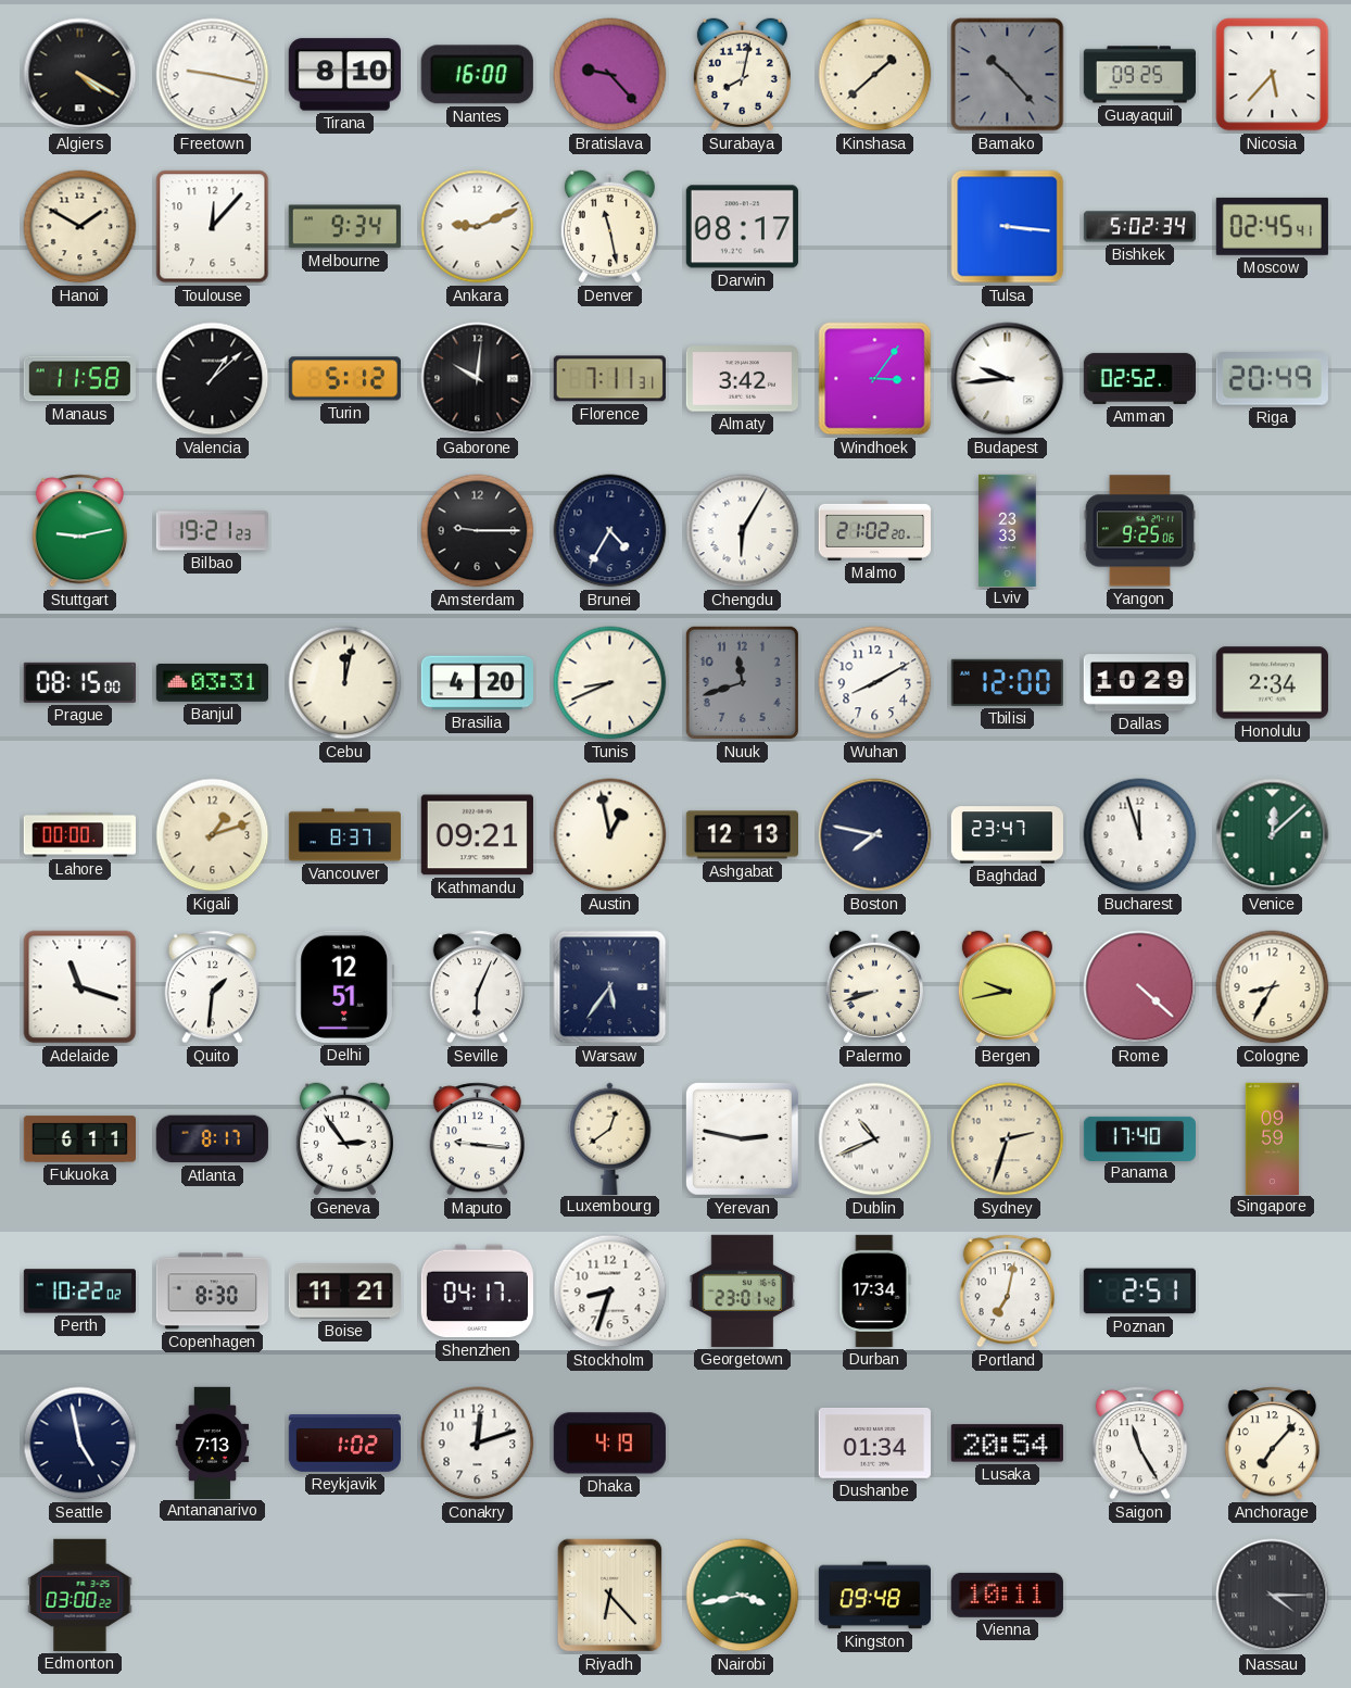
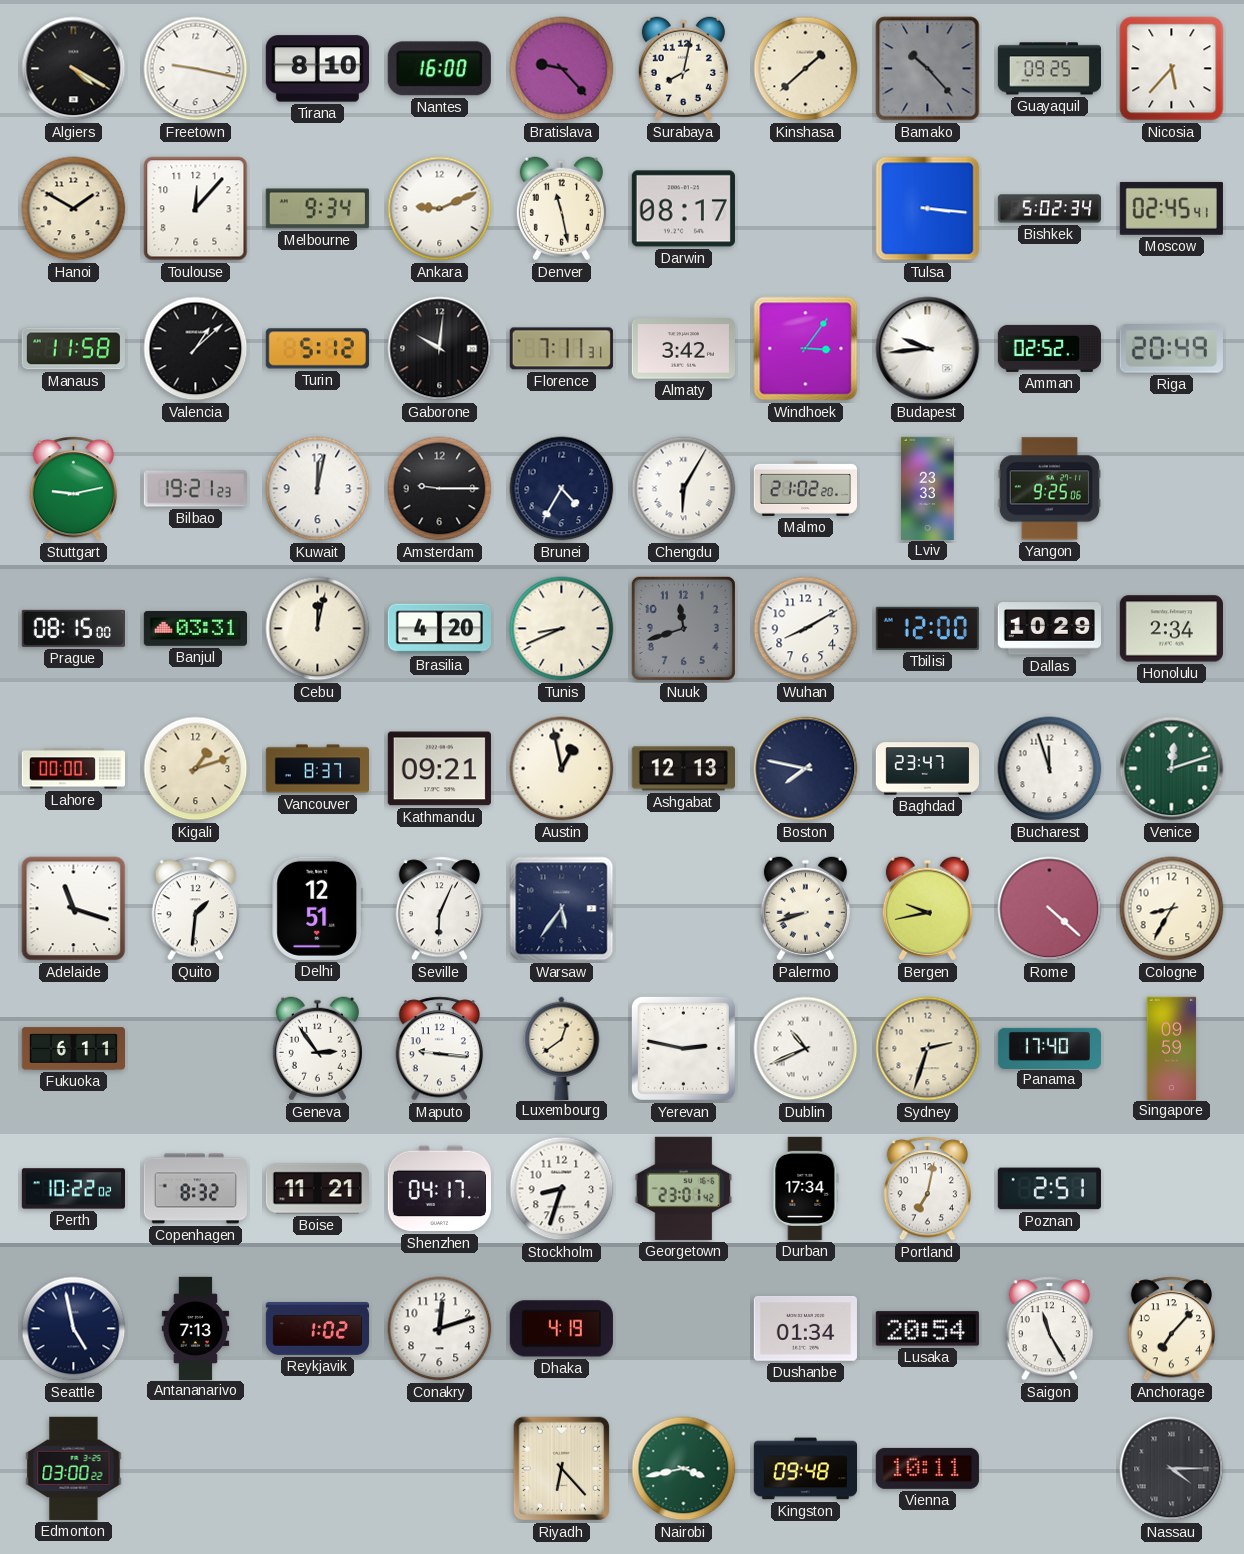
Kuwait: none -> 12:02 (318, 489)
Venice: 12:08 -> 12:12 (1172, 769)
Atlanta: 8:17 -> none (212, 1139)
Copenhagen: 8:30 -> 8:32 (195, 1189)
